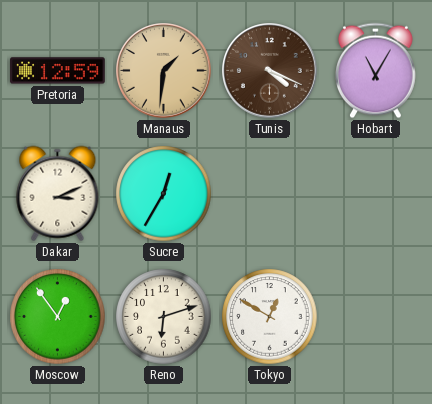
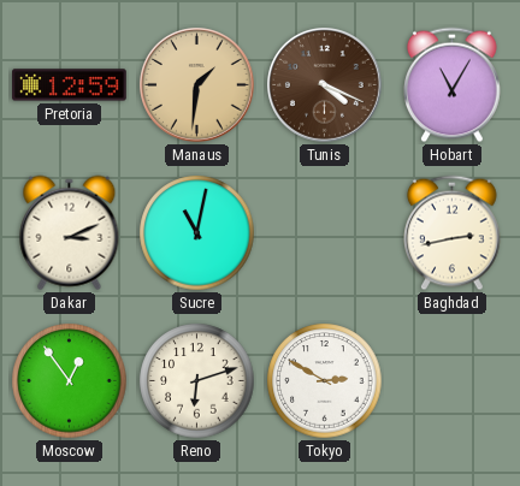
Sucre: 12:35 -> 11:02 (197, 233)
Baghdad: none -> 2:43 (453, 233)
Tokyo: 12:50 -> 2:50 (325, 381)
